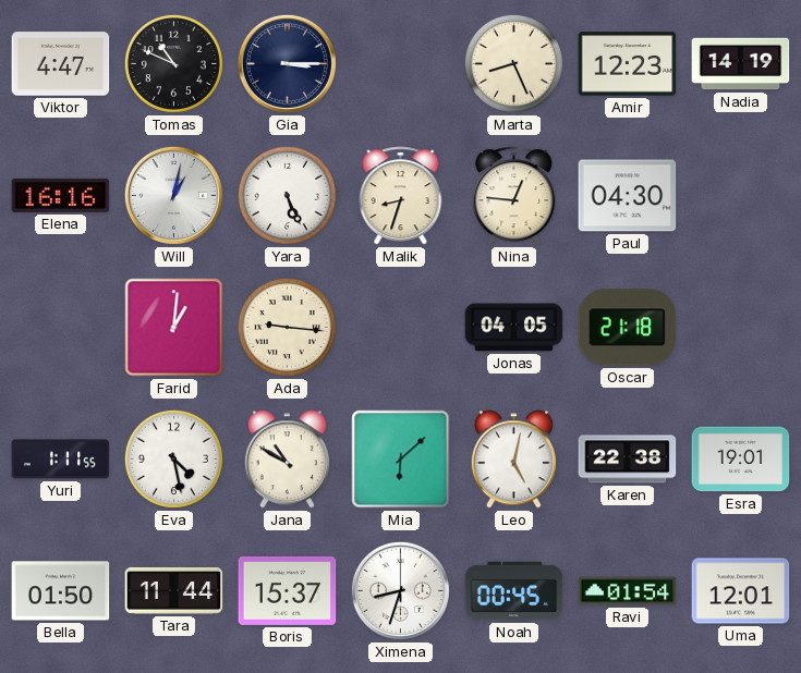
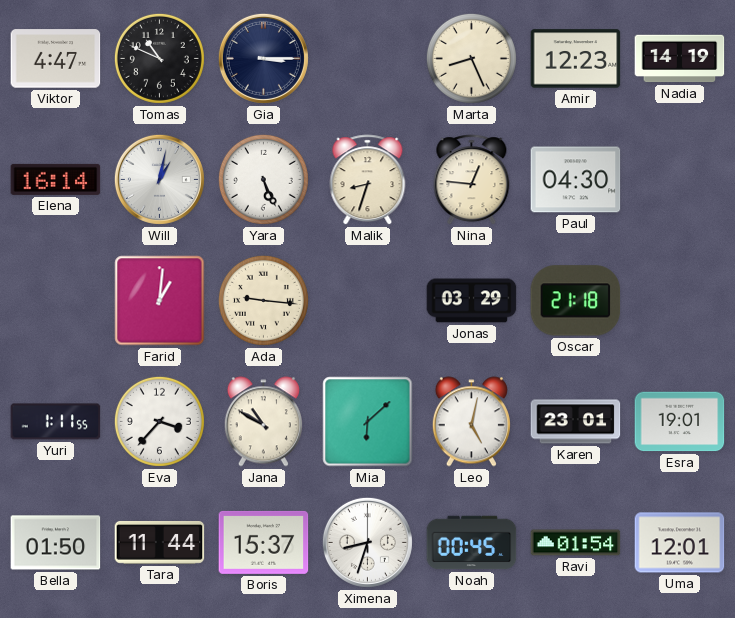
Elena: 16:16 -> 16:14 (56, 179)
Jonas: 04:05 -> 03:29 (472, 301)
Eva: 4:28 -> 3:37 (159, 421)
Karen: 22:38 -> 23:01 (576, 422)
